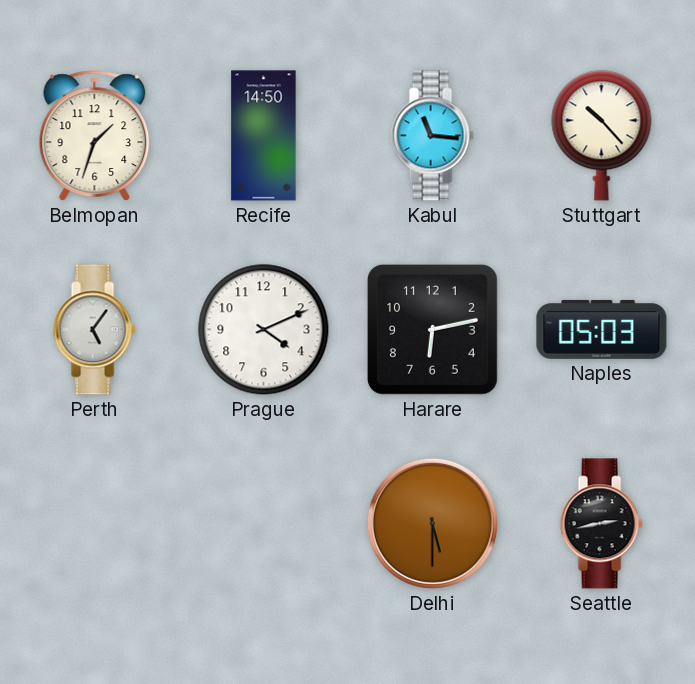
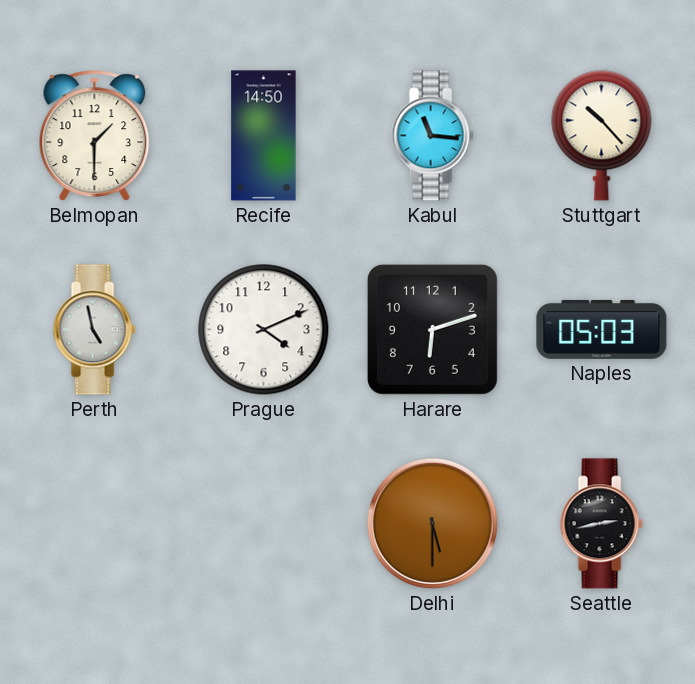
Belmopan: 1:33 -> 1:30 (95, 136)
Perth: 5:06 -> 4:58 (94, 330)
Harare: 6:13 -> 6:12 (432, 329)
